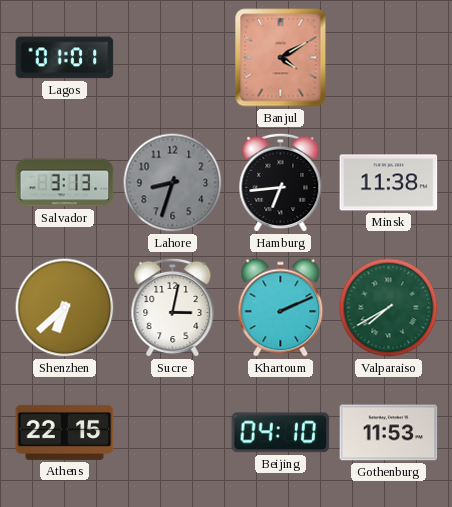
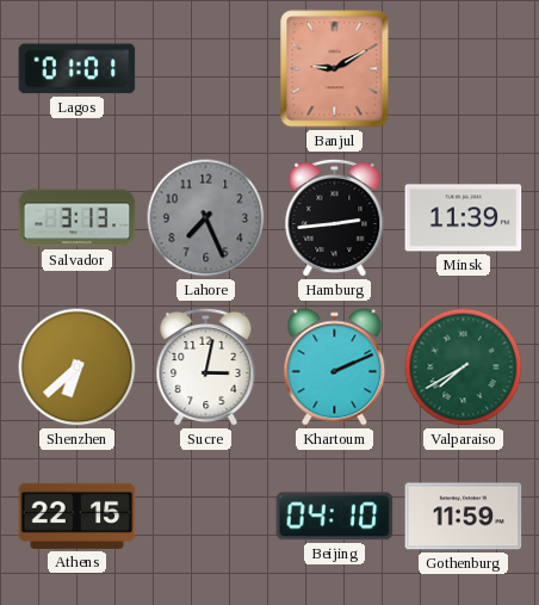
Banjul: 4:10 -> 9:10 (335, 69)
Lahore: 8:33 -> 7:26 (206, 218)
Hamburg: 6:44 -> 2:44 (335, 218)
Minsk: 11:38 -> 11:39 (464, 218)
Gothenburg: 11:53 -> 11:59 (464, 517)
